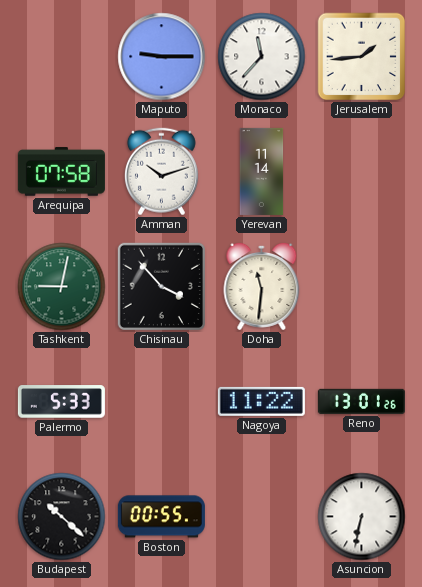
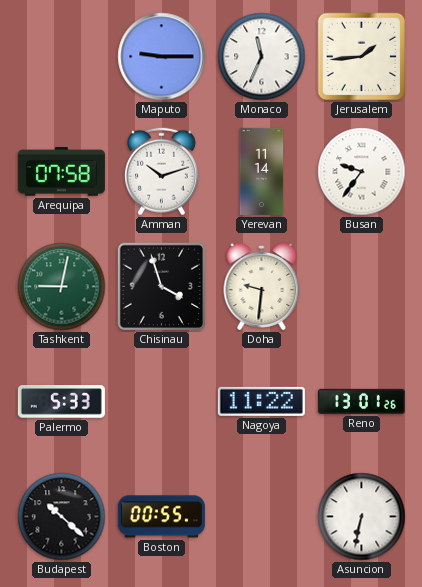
Monaco: 11:37 -> 11:34 (262, 57)
Busan: none -> 9:36 (362, 172)
Chisinau: 3:53 -> 3:57 (161, 286)
Doha: 11:31 -> 9:31 (262, 286)
